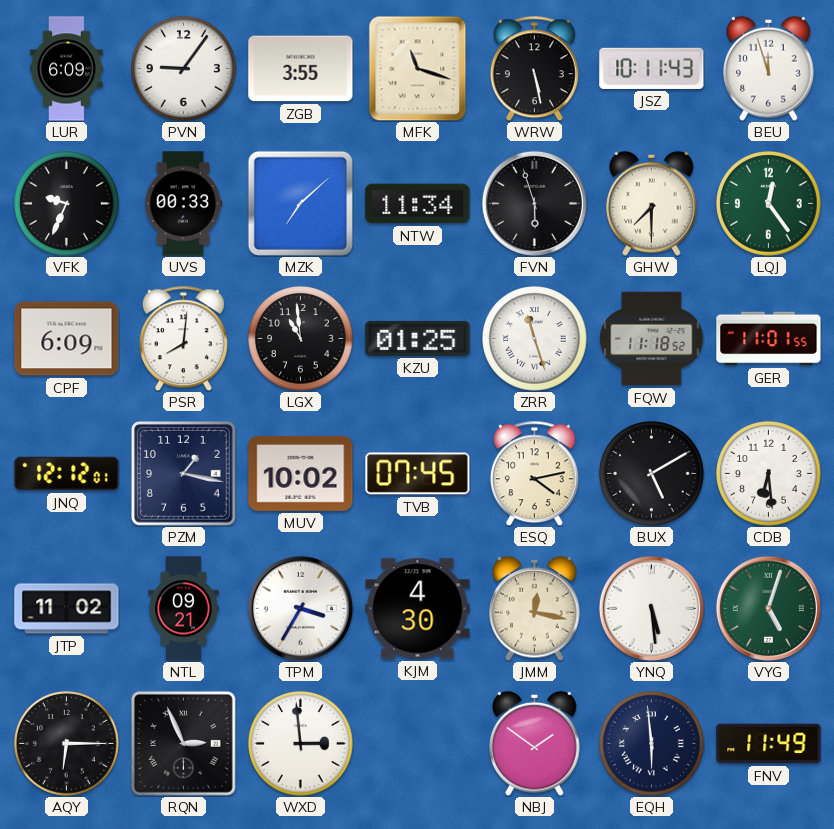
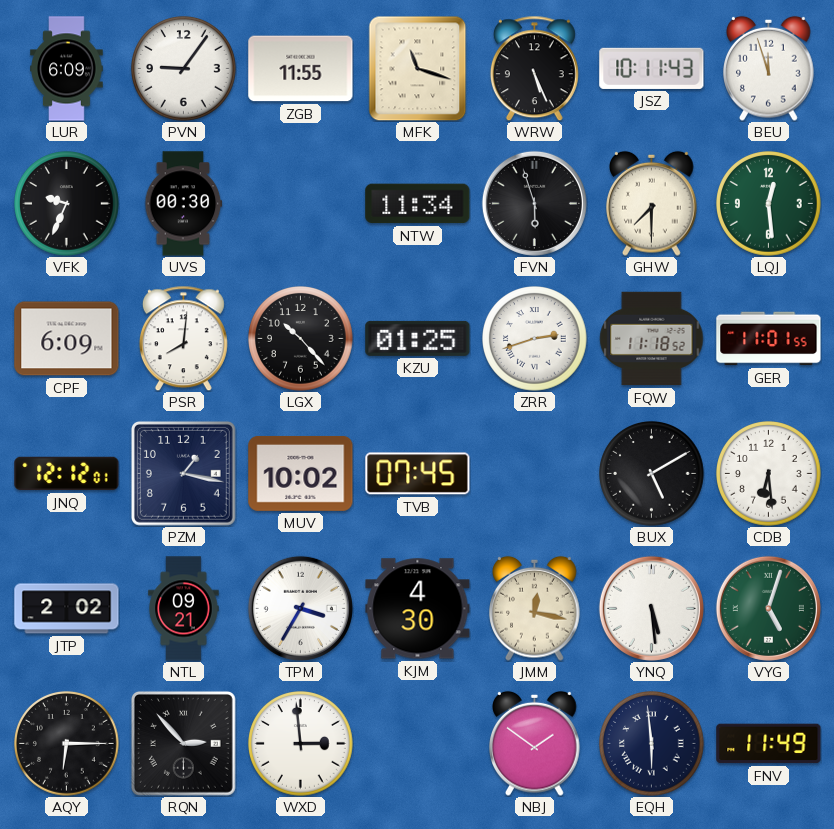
ZGB: 3:55 -> 11:55 (301, 69)
WRW: 5:28 -> 5:26 (534, 68)
UVS: 00:33 -> 00:30 (184, 204)
MZK: 7:08 -> none (300, 203)
LQJ: 12:24 -> 12:29 (769, 204)
LGX: 10:59 -> 10:23 (301, 339)
ZRR: 11:27 -> 2:42 (535, 339)
ESQ: 4:13 -> none (534, 473)
JTP: 11:02 -> 2:02 (67, 609)
RQN: 2:56 -> 2:53 (183, 743)
